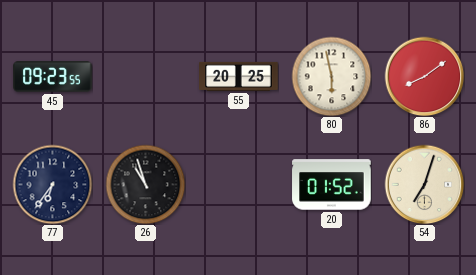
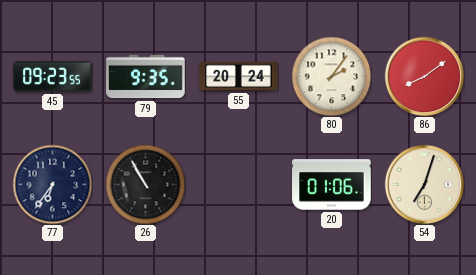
79: none -> 9:35 (146, 77)
55: 20:25 -> 20:24 (239, 76)
80: 5:58 -> 2:06 (331, 76)
26: 10:57 -> 10:55 (145, 184)
20: 01:52 -> 01:06 (332, 185)
